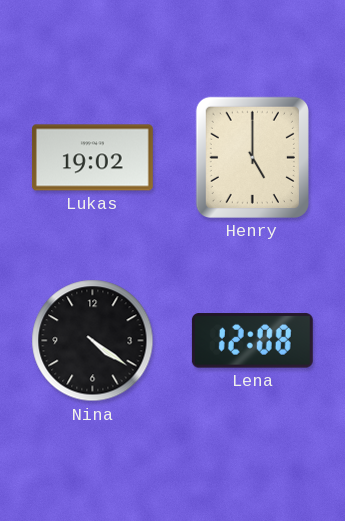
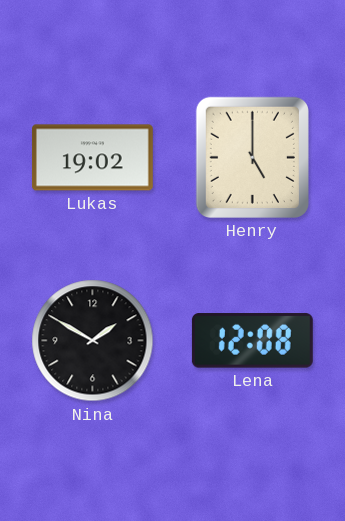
Nina: 4:21 -> 1:50 (93, 341)
